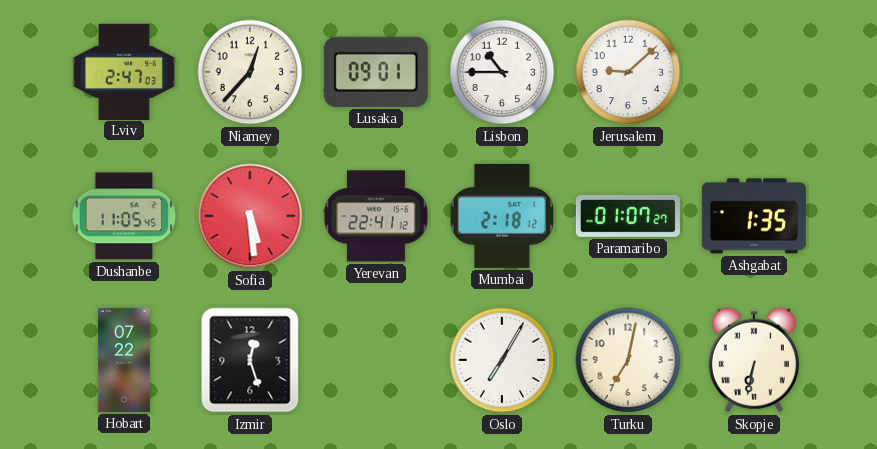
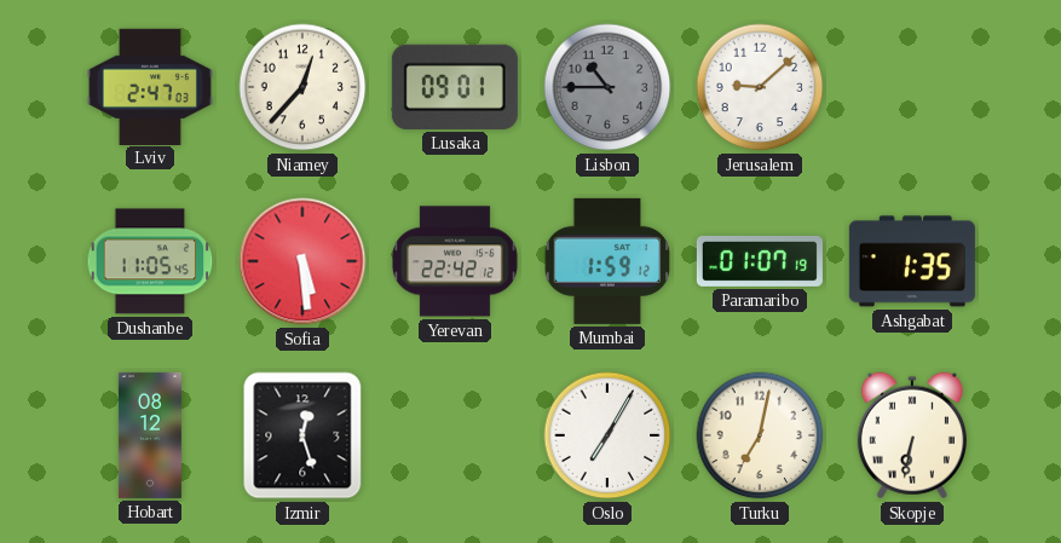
Lisbon dial: white -> grey (607, 87)
Yerevan: 22:41 -> 22:42 (455, 261)
Mumbai: 2:18 -> 1:59 (607, 261)
Paramaribo: 01:07:27 -> 01:07:19 (760, 261)
Hobart: 07:22 -> 08:12 (150, 435)
